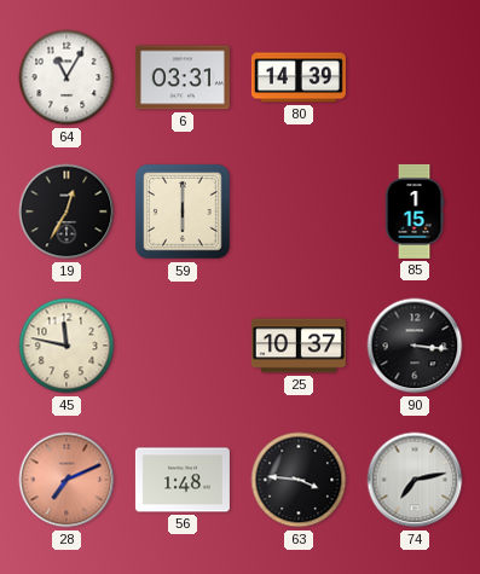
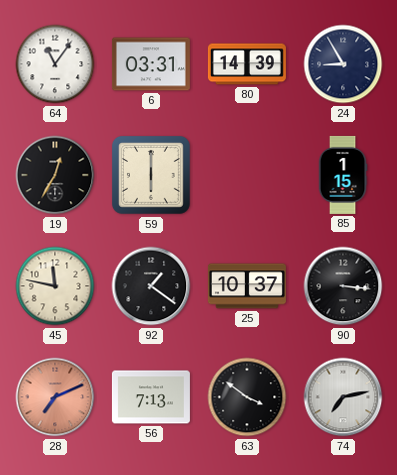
64: 11:05 -> 11:06 (55, 64)
24: none -> 8:55 (343, 64)
92: none -> 1:21 (151, 286)
56: 1:48 -> 7:13 (151, 397)
63: 3:46 -> 3:51 (247, 397)
